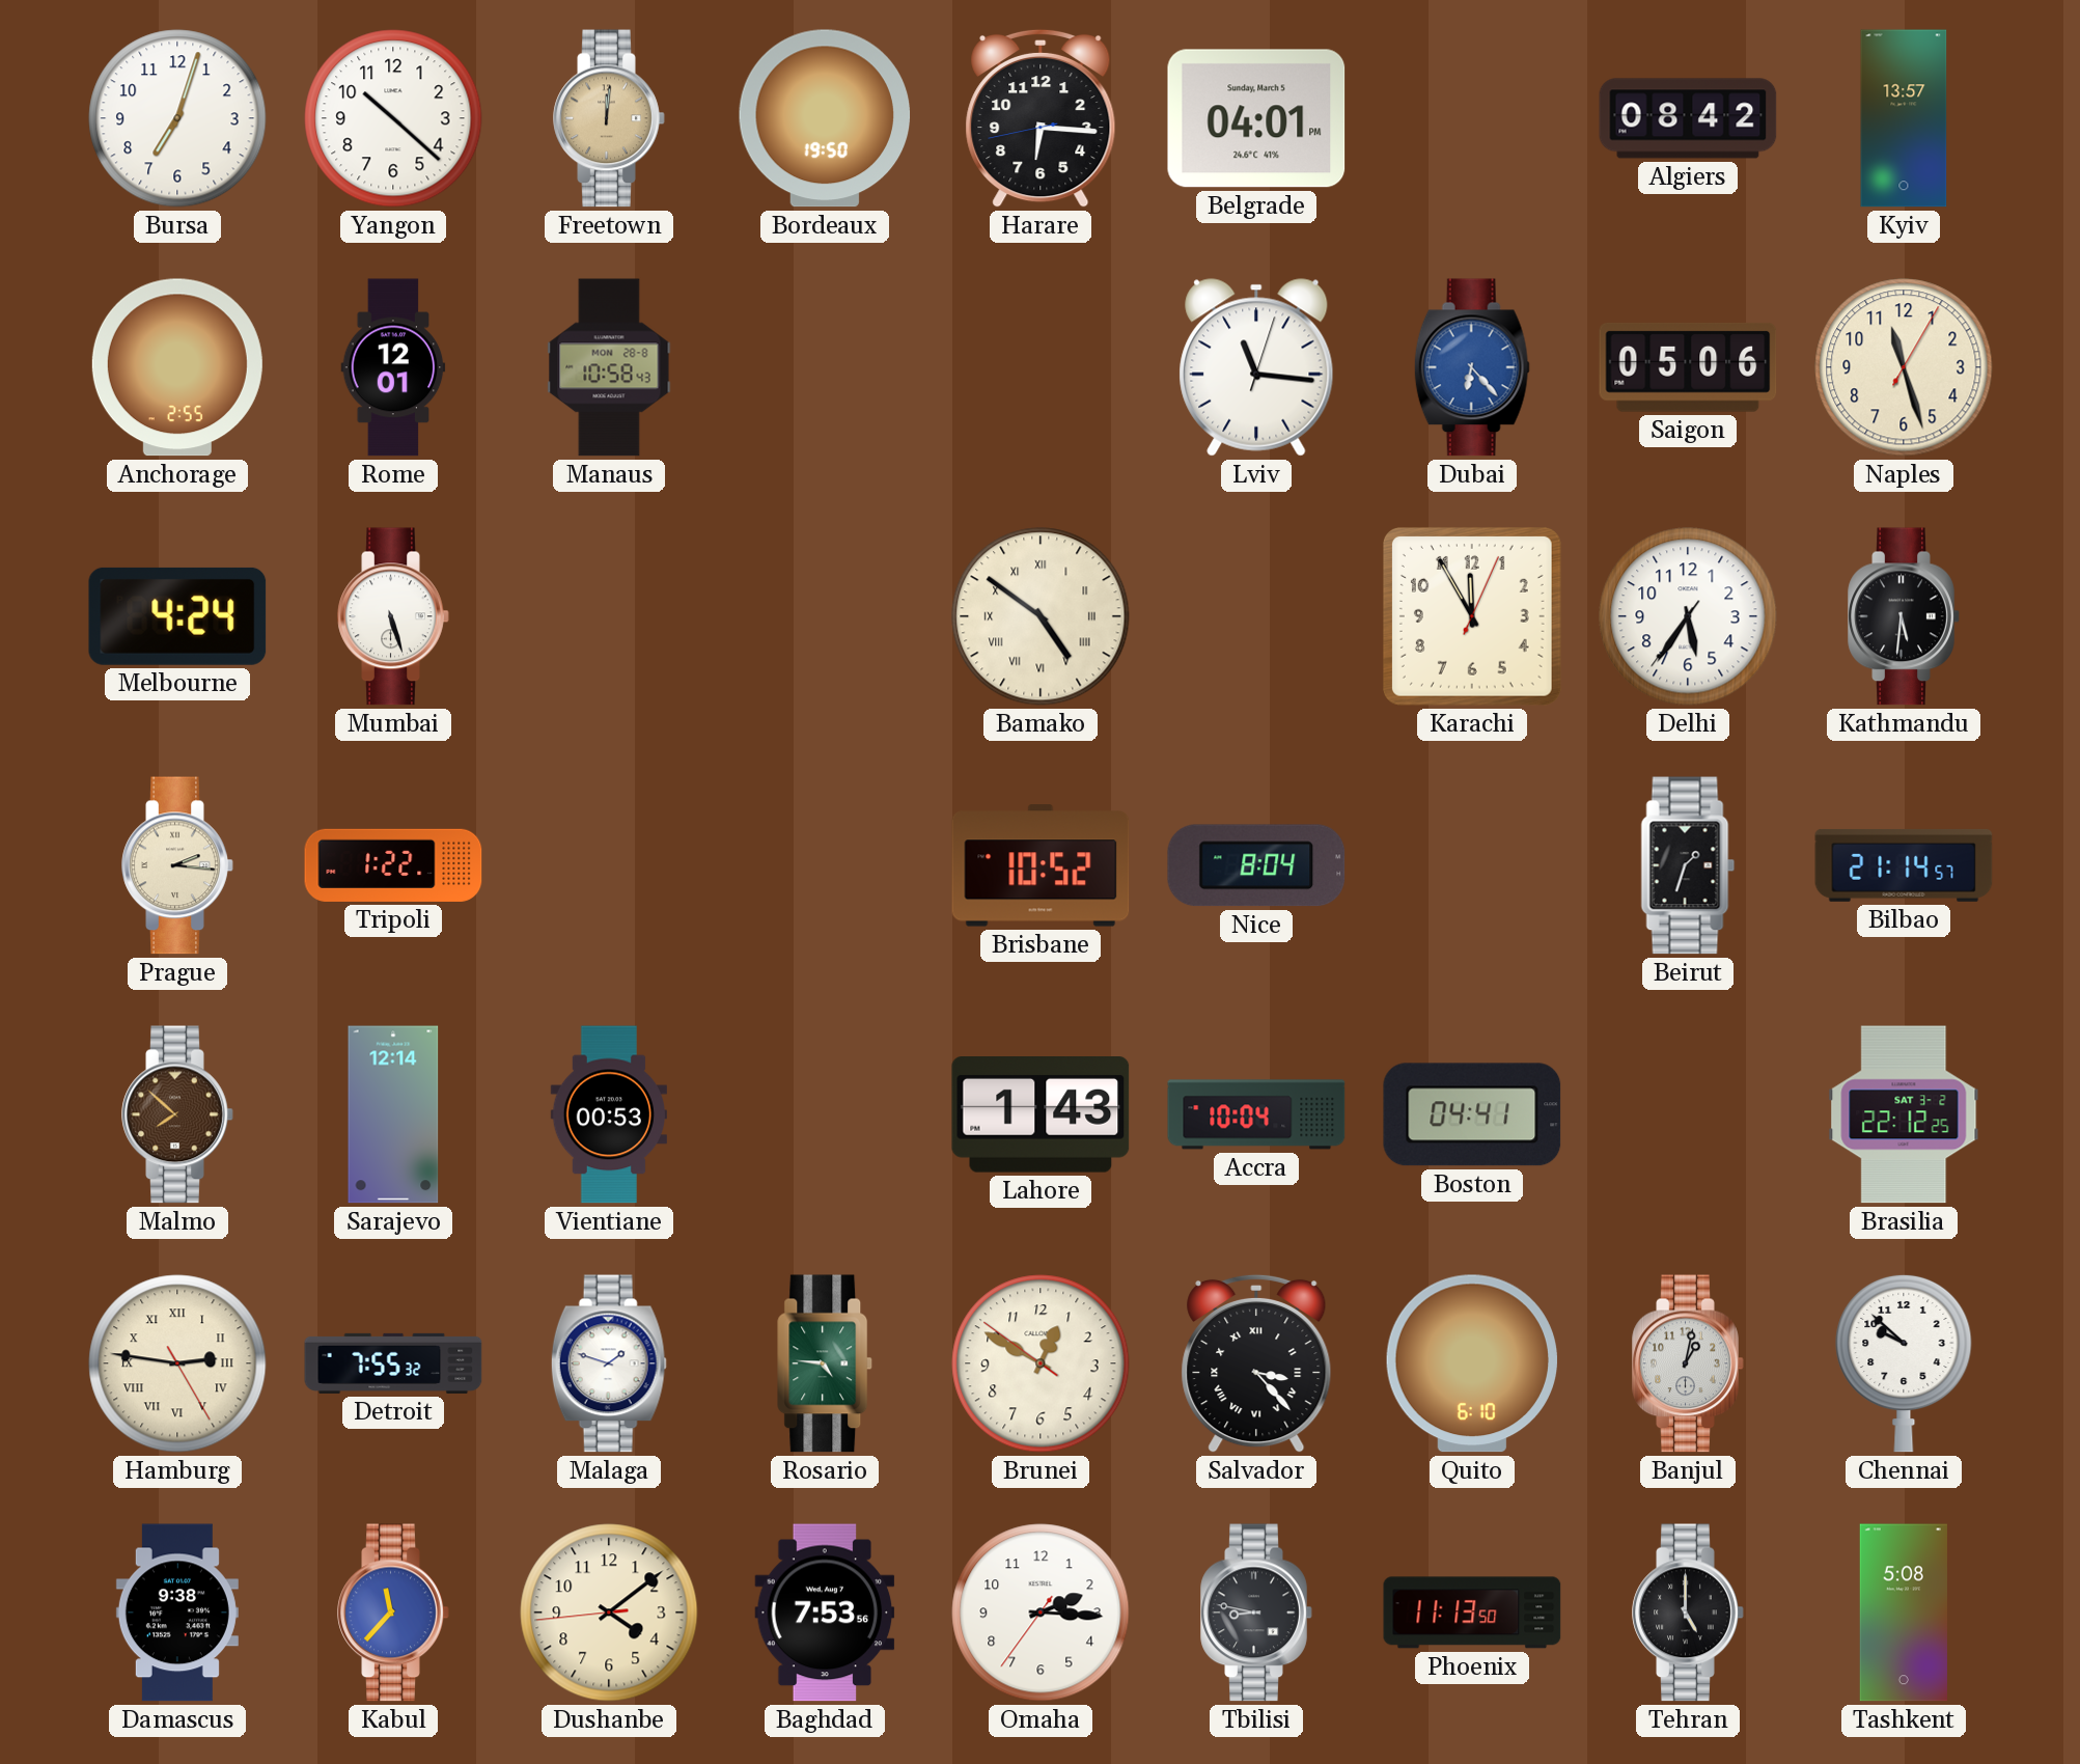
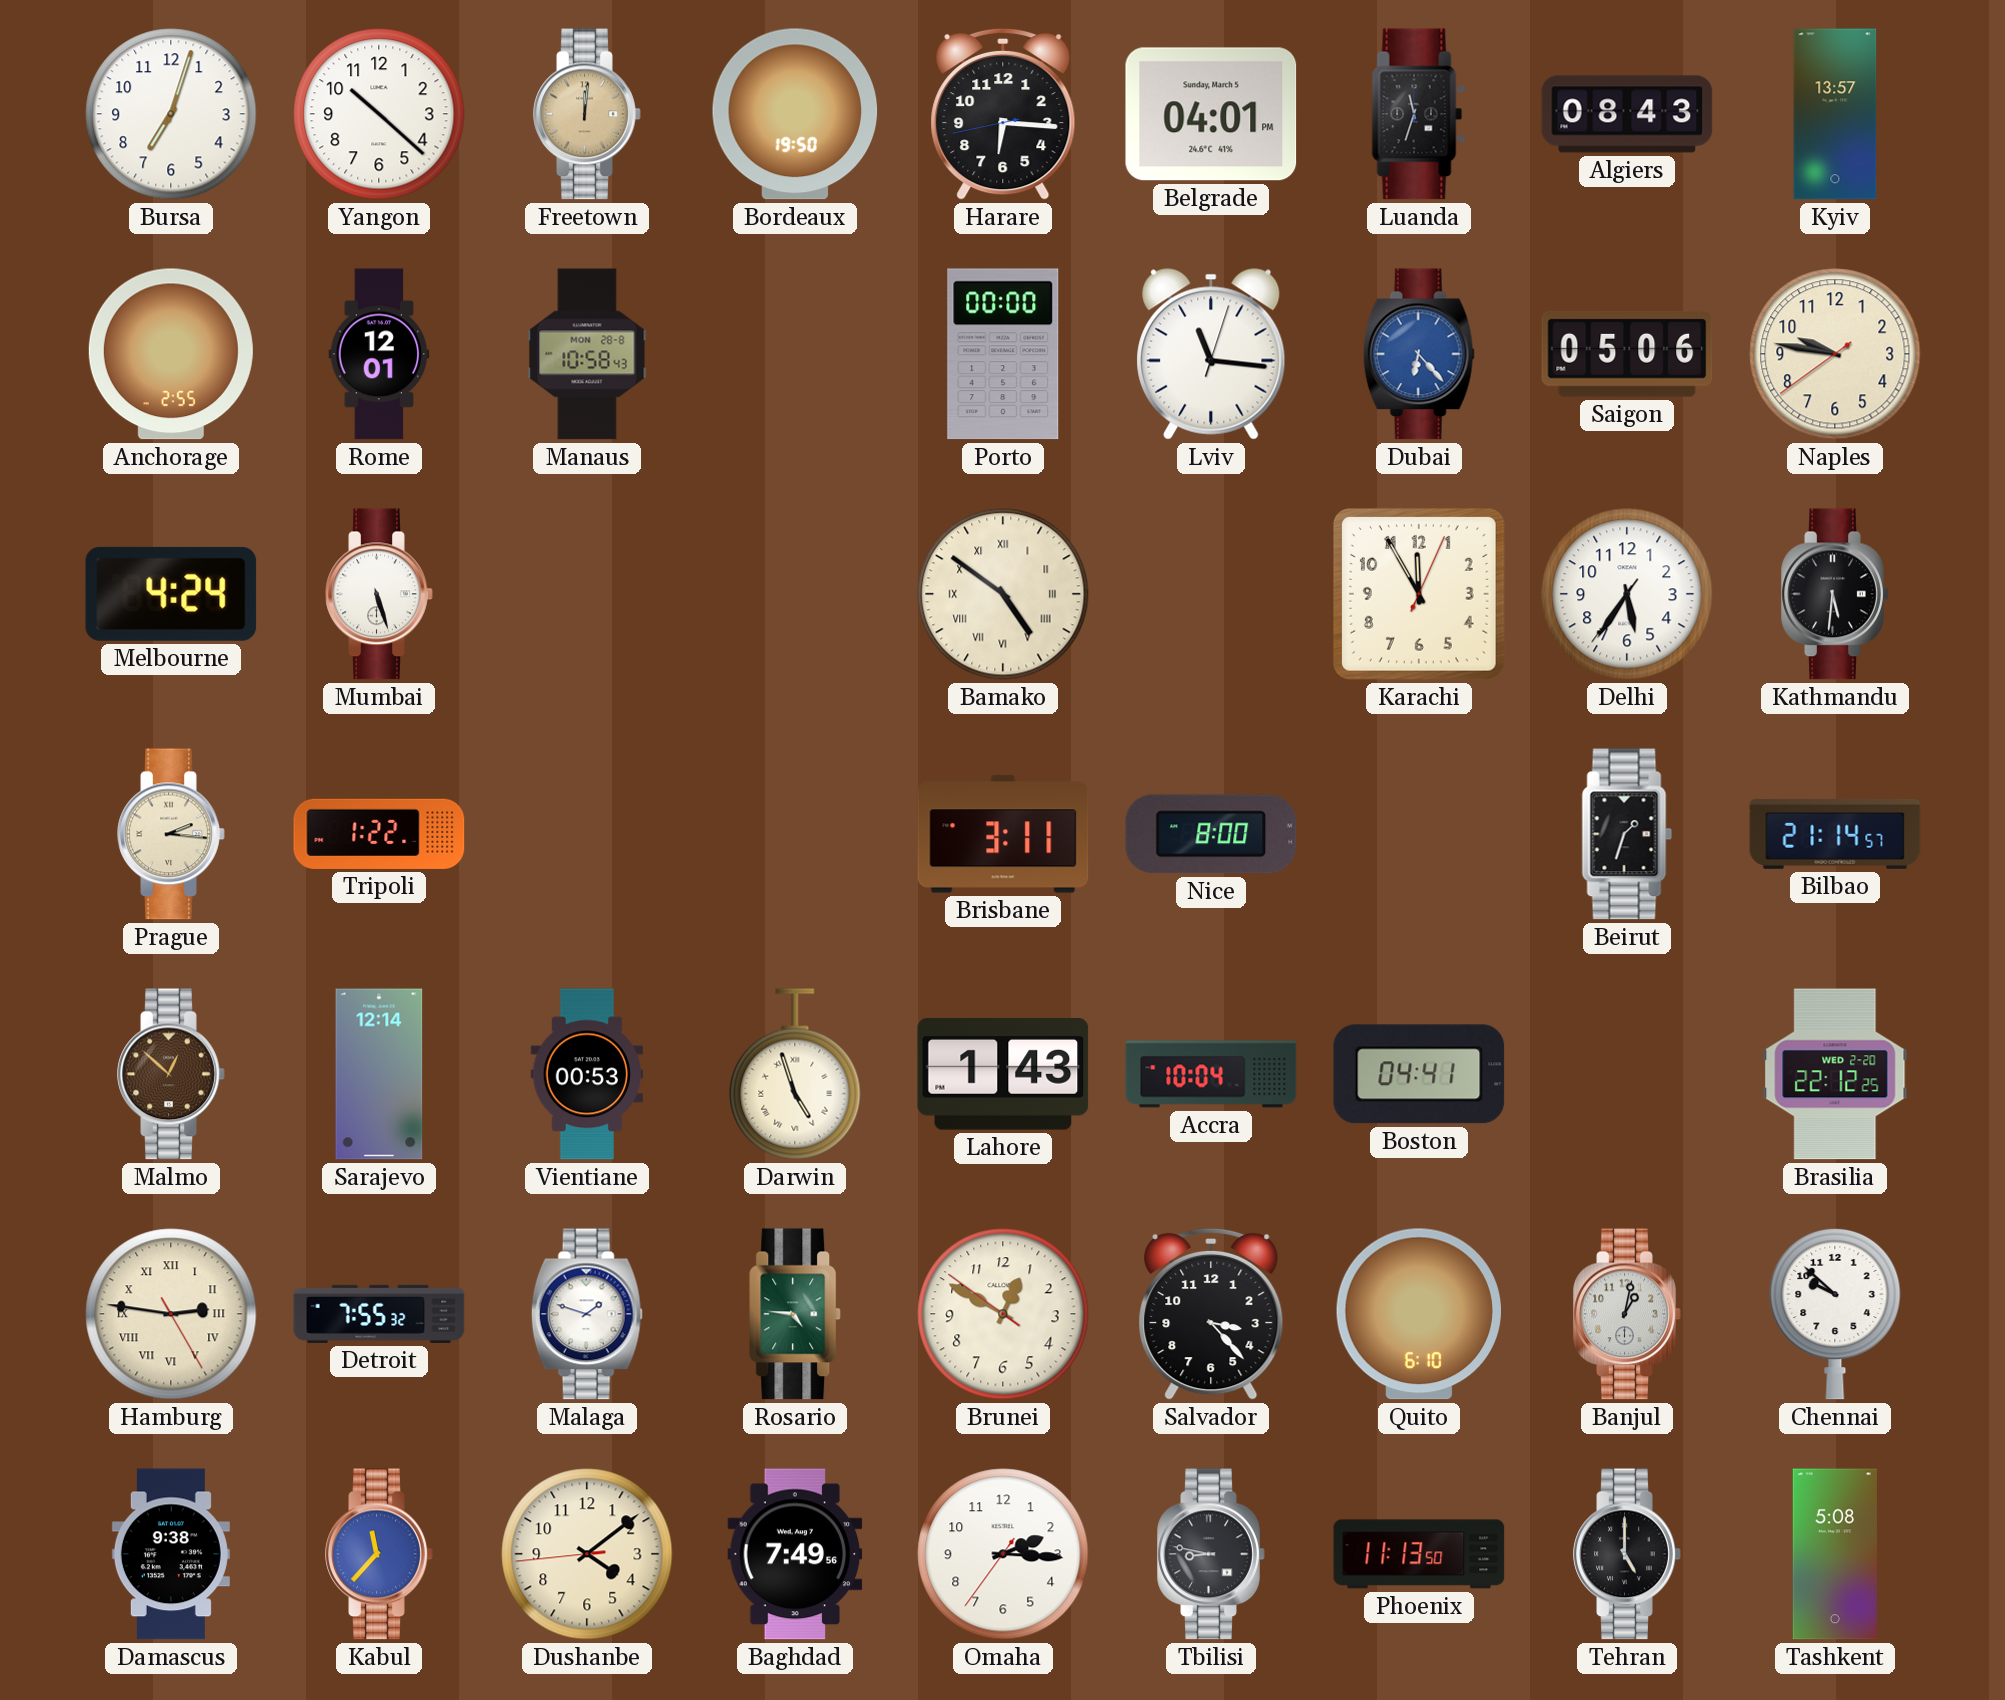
Luanda: none -> 11:33 (1419, 114)
Algiers: 08:42 -> 08:43 (1627, 114)
Porto: none -> 00:00 (1003, 354)
Naples: 11:27 -> 9:46 (1835, 354)
Brisbane: 10:52 -> 3:11 (1003, 834)
Nice: 8:04 -> 8:00 (1211, 834)
Malmo: 7:52 -> 12:52 (171, 1074)
Darwin: none -> 4:57 (795, 1074)
Brasilia date: SAT 3-2 -> WED 2-20 (1835, 1074)
Salvador numerals: Roman -> Arabic (1211, 1314)
Baghdad: 7:53 -> 7:49 (795, 1554)
